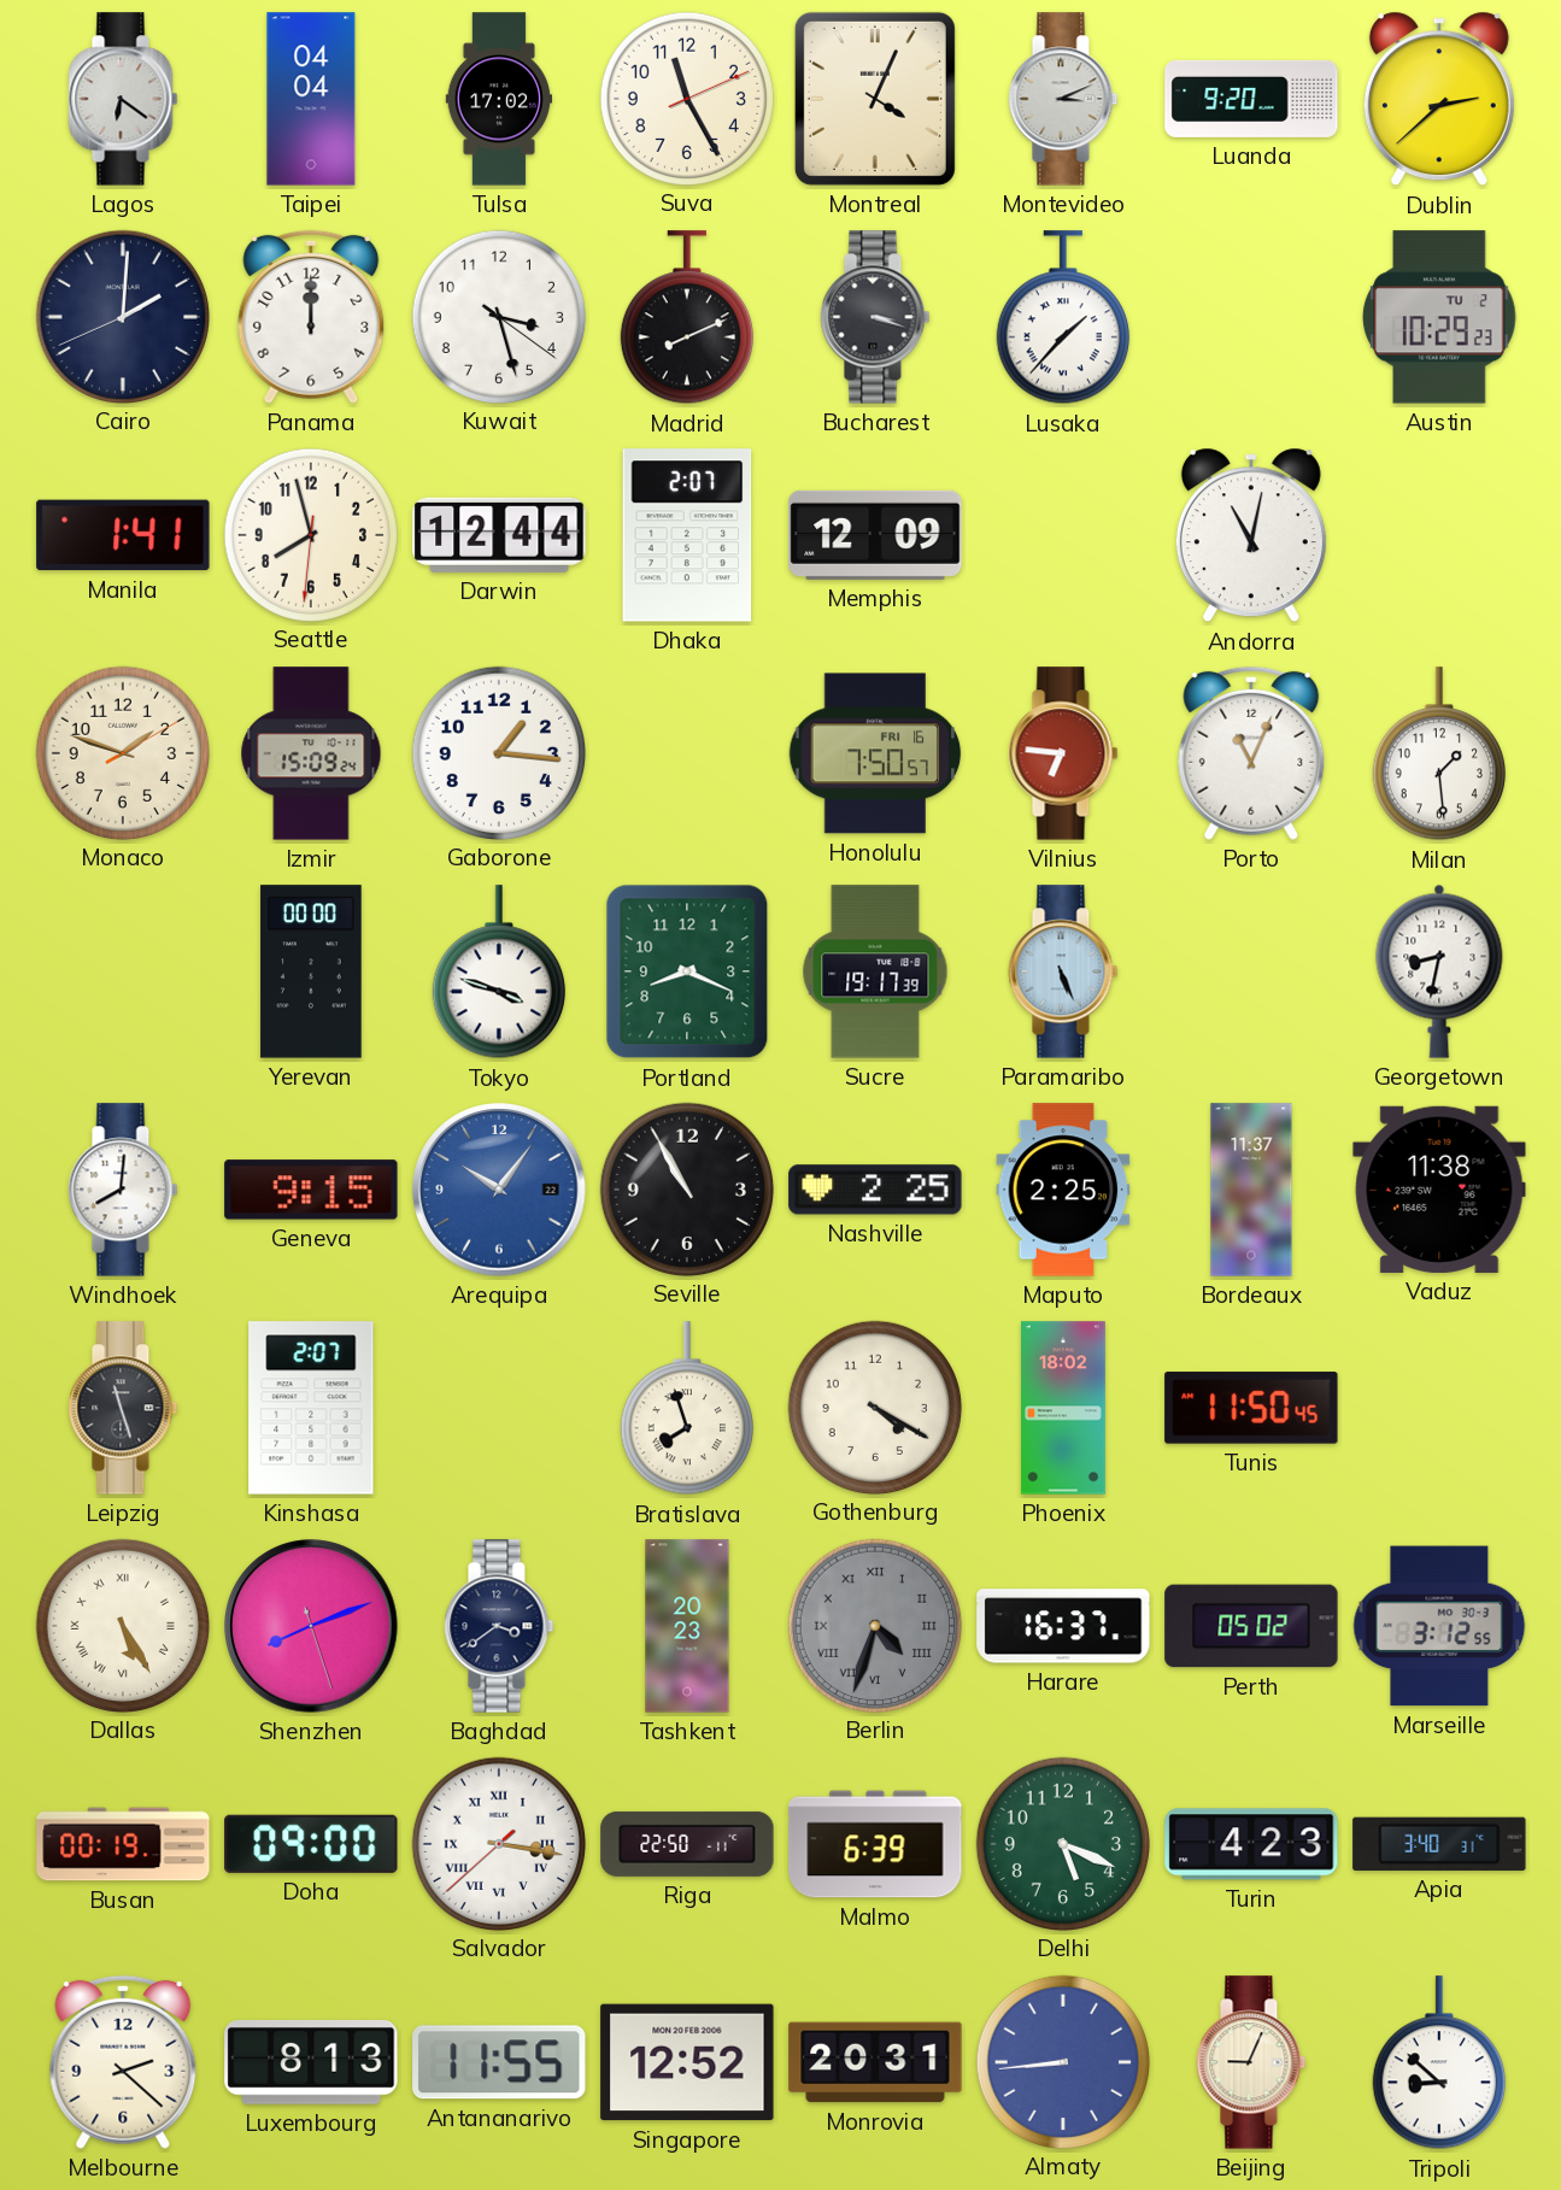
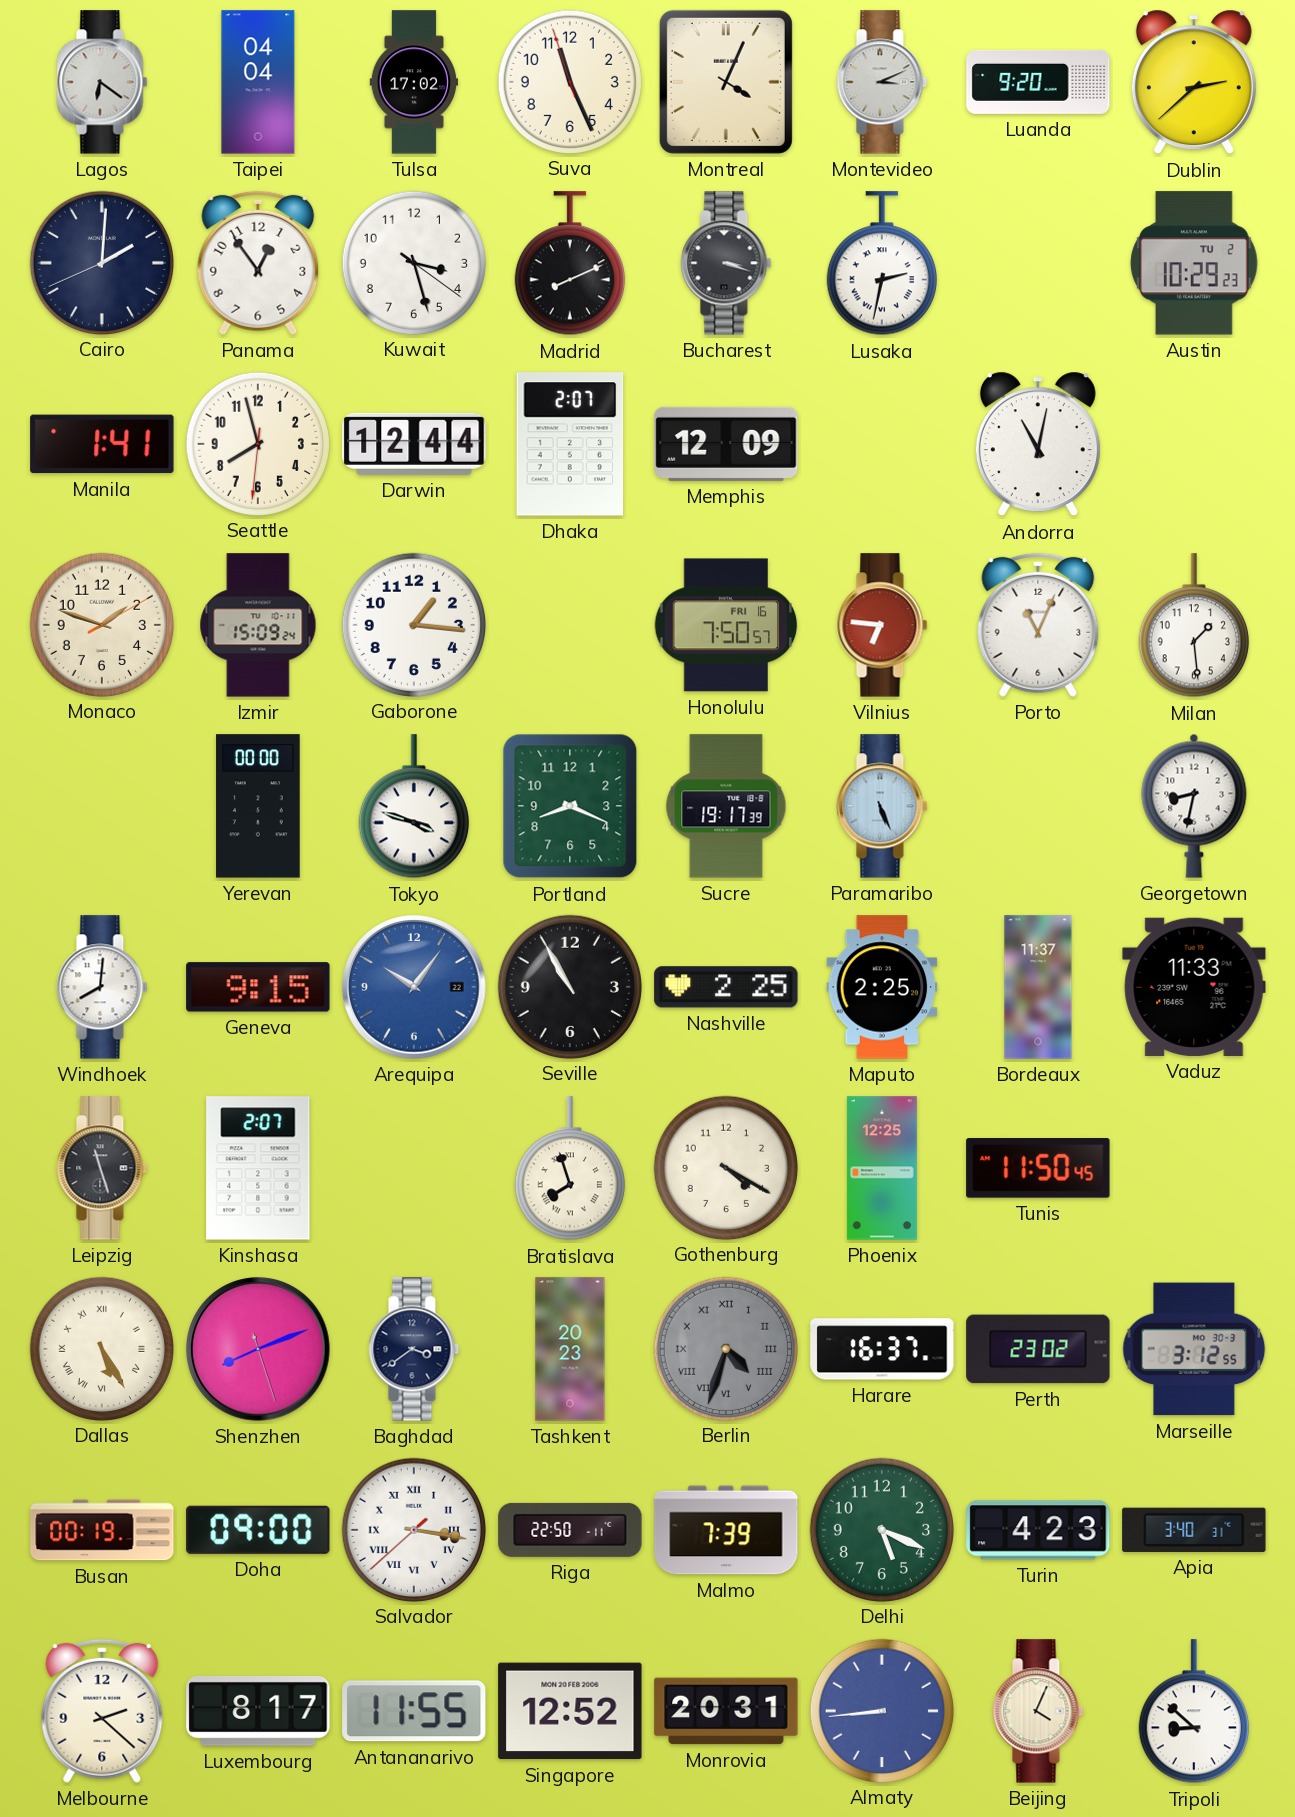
Suva: 11:25:11 -> 11:25:57 (569, 81)
Panama: 12:00 -> 12:54 (258, 263)
Lusaka: 1:37 -> 2:32 (882, 264)
Vaduz: 11:38 -> 11:33 (1194, 987)
Phoenix: 18:02 -> 12:25 (882, 1168)
Perth: 05:02 -> 23:02 (1038, 1349)
Malmo: 6:39 -> 7:39 (726, 1530)
Luxembourg: 8:13 -> 8:17 (258, 1711)
Beijing: 9:04 -> 4:04 (1038, 1711)
